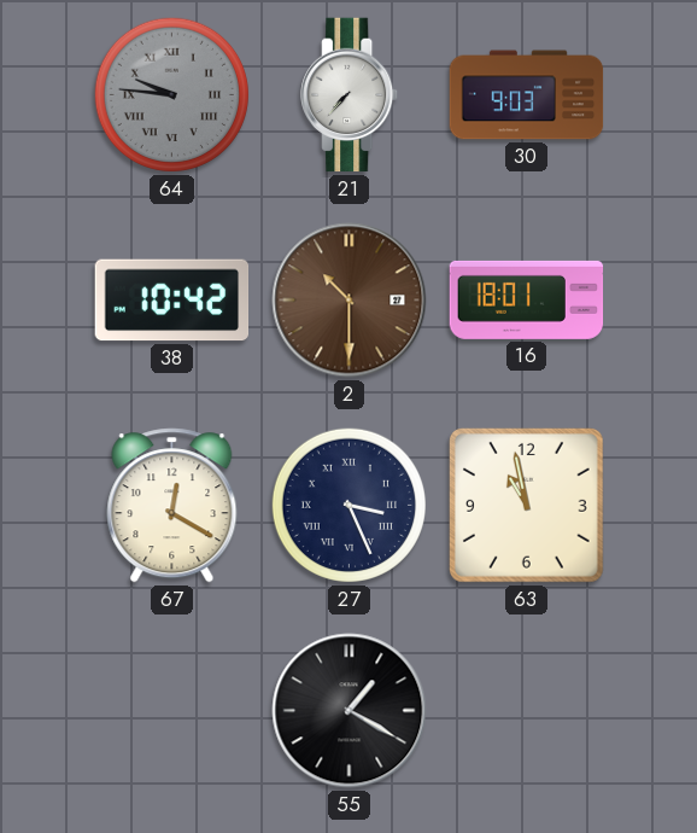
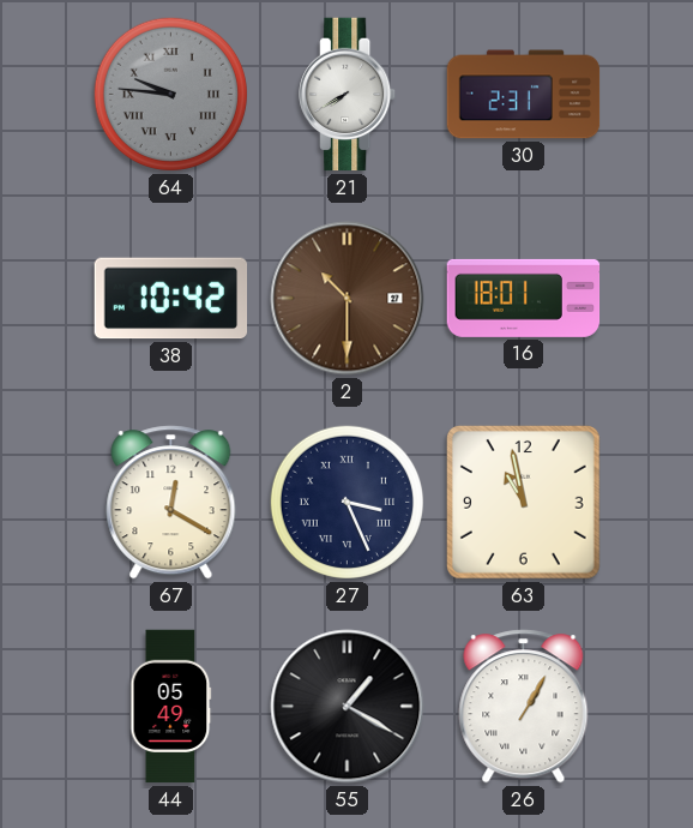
21: 7:37 -> 7:40 (348, 95)
30: 9:03 -> 2:31 (524, 95)
44: none -> 05:49 (171, 707)
26: none -> 1:05 (524, 707)
